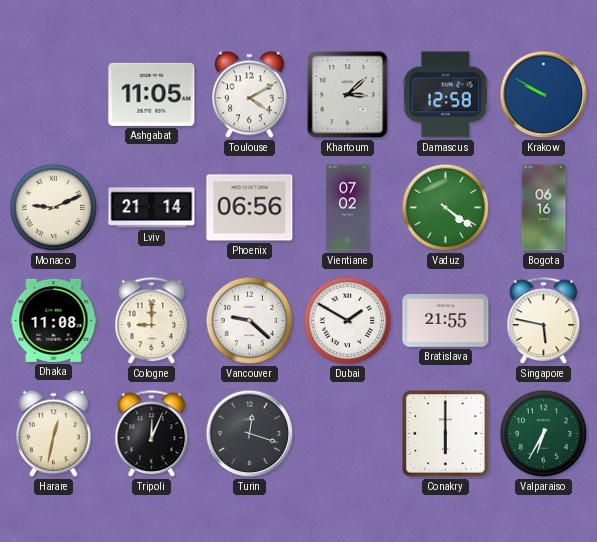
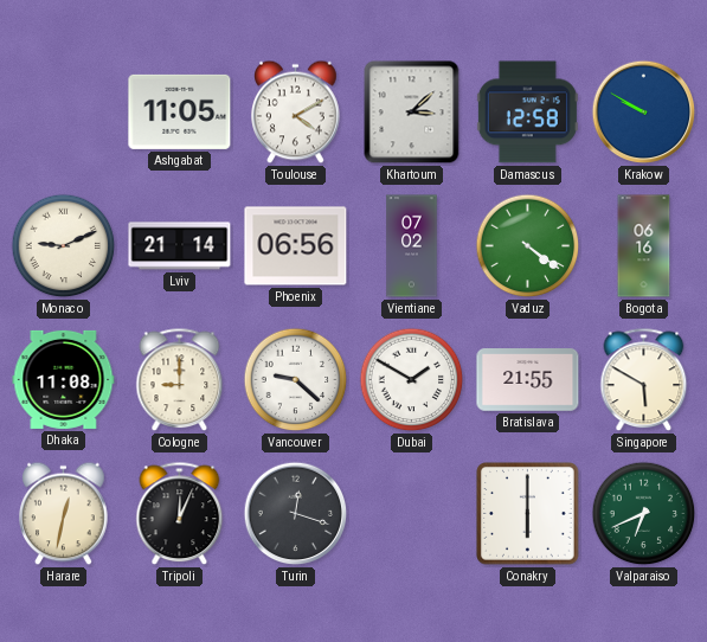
Singapore: 5:47 -> 5:50 (644, 380)
Valparaiso: 6:35 -> 6:41 (644, 514)
